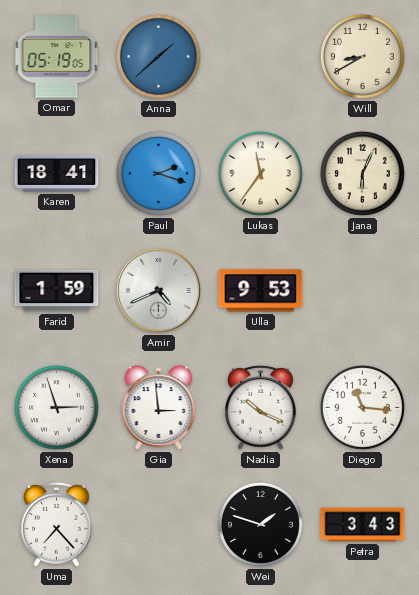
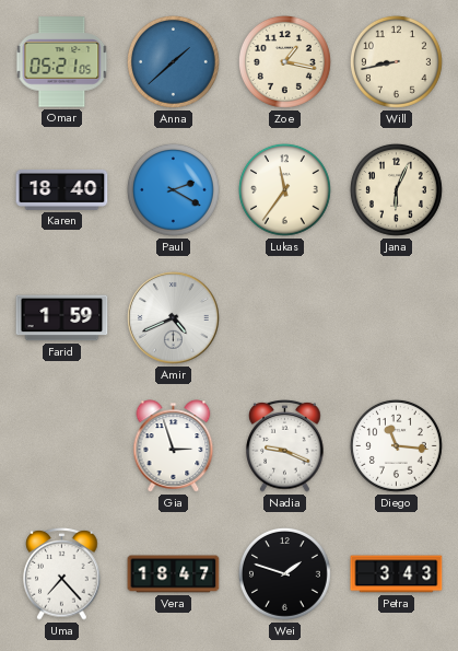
Omar: 05:19 -> 05:21 (62, 62)
Zoe: none -> 1:17 (284, 61)
Will: 8:40 -> 8:43 (396, 61)
Karen: 18:41 -> 18:40 (62, 189)
Paul: 2:18 -> 2:20 (173, 189)
Ulla: 9:53 -> none (261, 291)
Xena: 2:57 -> none (56, 407)
Gia: 2:59 -> 2:57 (174, 446)
Nadia: 10:19 -> 9:19 (285, 446)
Vera: none -> 18:47 (174, 574)
